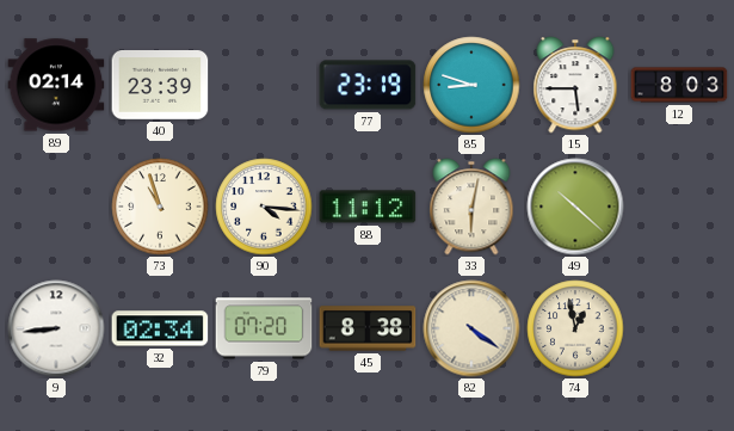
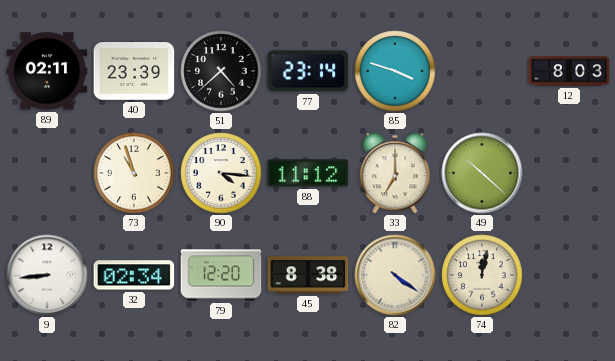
89: 02:14 -> 02:11 (47, 71)
51: none -> 4:38 (221, 71)
77: 23:19 -> 23:14 (308, 71)
85: 8:48 -> 3:48 (395, 71)
15: 5:45 -> none (575, 85)
33: 6:02 -> 7:00 (395, 173)
79: 07:20 -> 12:20 (221, 275)
74: 12:58 -> 12:02 (482, 275)
